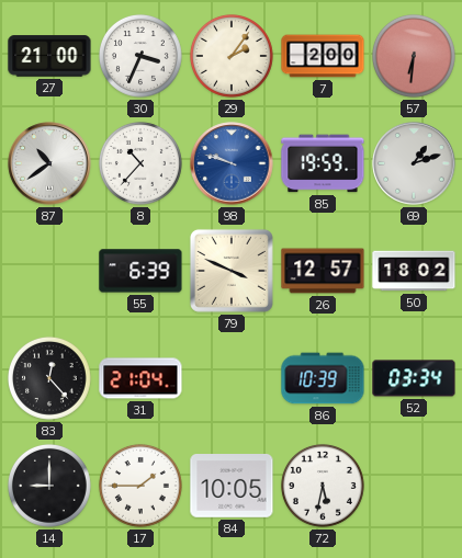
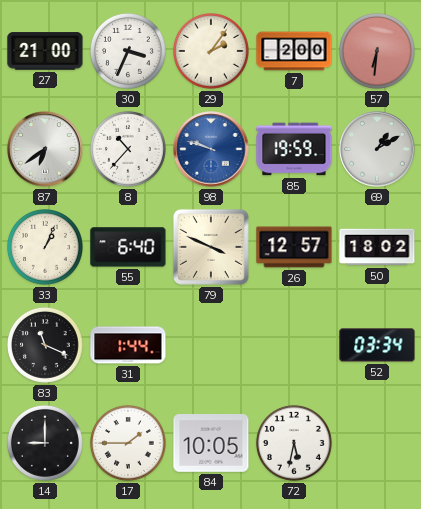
87: 10:39 -> 6:39 (45, 149)
69: 1:12 -> 1:10 (377, 149)
33: none -> 1:04 (45, 247)
55: 6:39 -> 6:40 (128, 247)
83: 12:23 -> 11:19 (45, 345)
31: 21:04 -> 1:44 (128, 345)
86: 10:39 -> none (323, 378)
